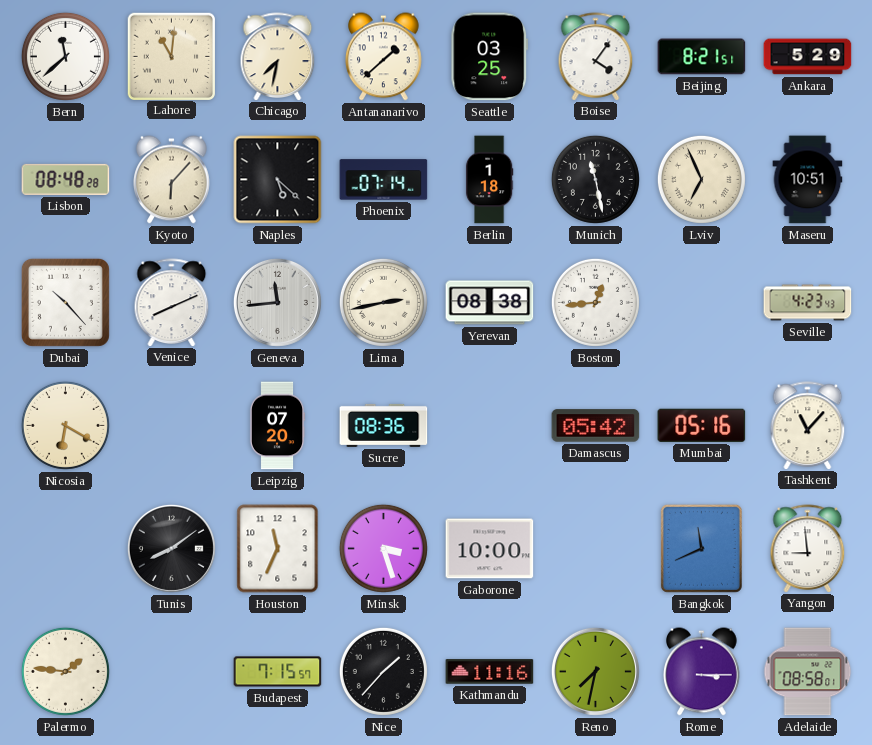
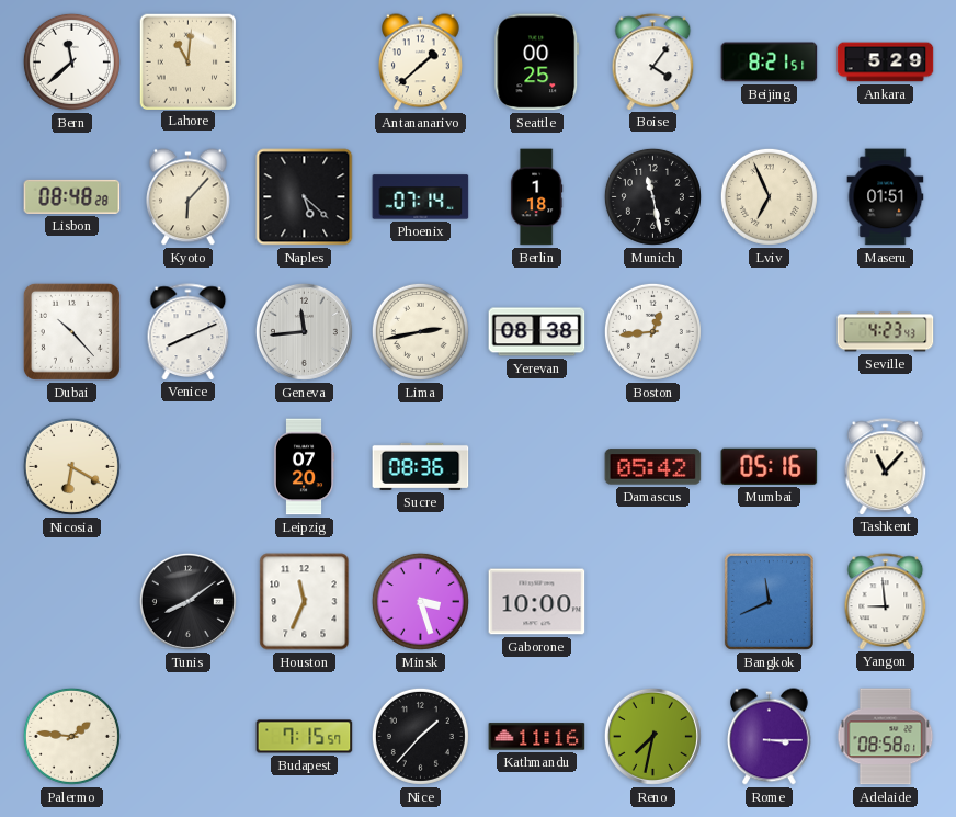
Chicago: 7:32 -> none (278, 56)
Seattle: 03:25 -> 00:25 (537, 63)
Maseru: 10:51 -> 01:51 (886, 197)
